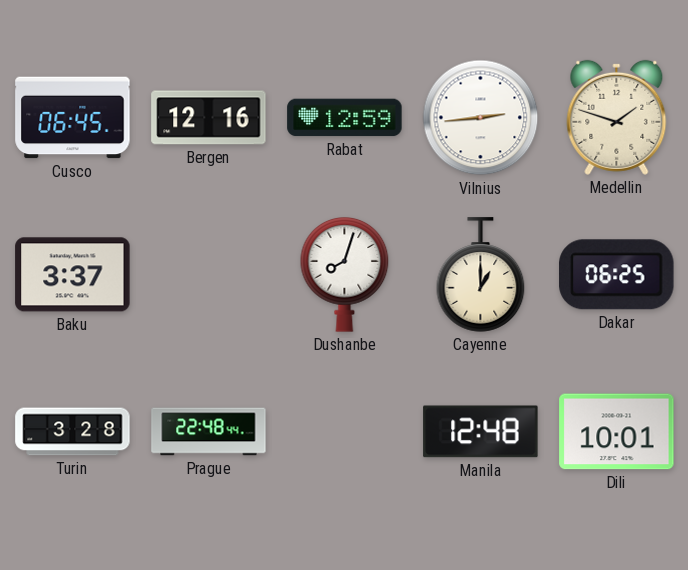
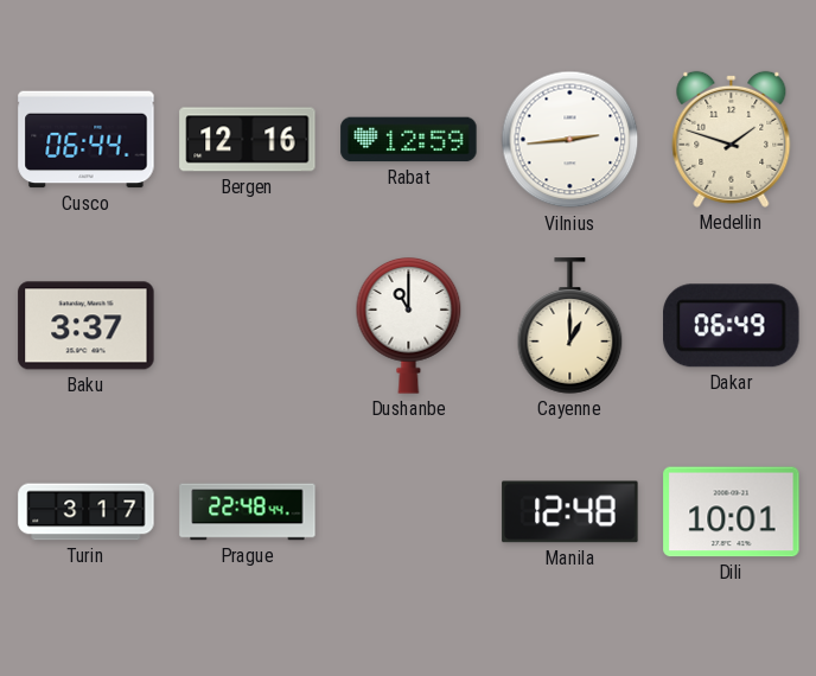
Cusco: 06:45 -> 06:44 (87, 140)
Dushanbe: 8:03 -> 11:00 (409, 326)
Dakar: 06:25 -> 06:49 (732, 326)
Turin: 3:28 -> 3:17 (87, 512)
